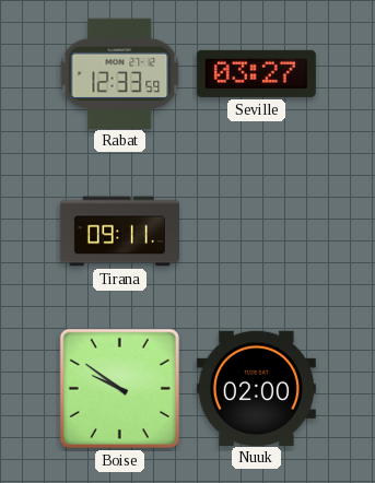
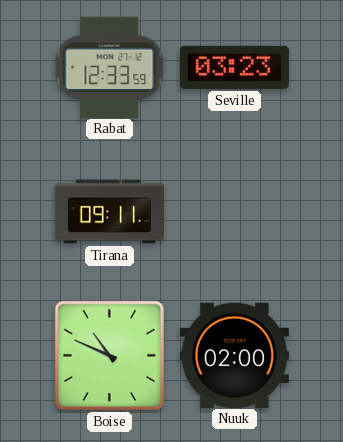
Seville: 03:27 -> 03:23 (234, 67)
Boise: 9:51 -> 10:49 (109, 355)
